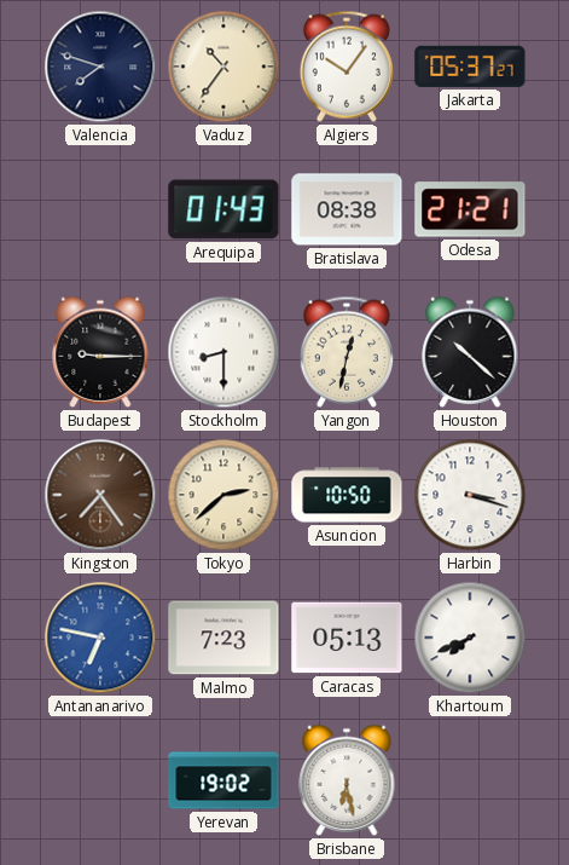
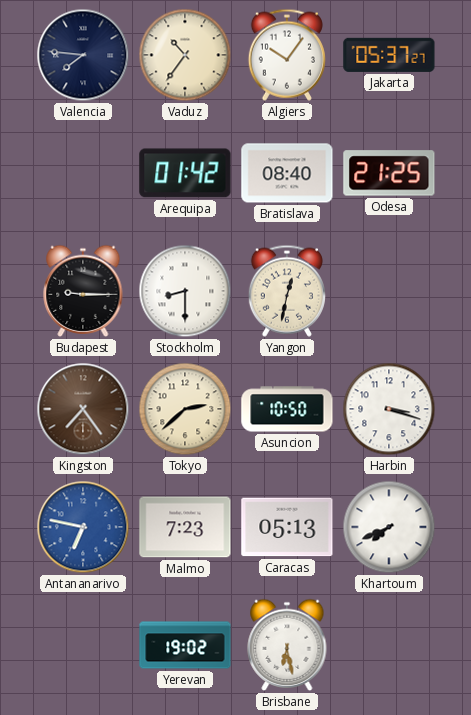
Valencia: 7:48 -> 7:46 (83, 55)
Arequipa: 01:43 -> 01:42 (185, 173)
Bratislava: 08:38 -> 08:40 (287, 173)
Odesa: 21:21 -> 21:25 (389, 173)
Houston: 10:22 -> none (470, 352)
